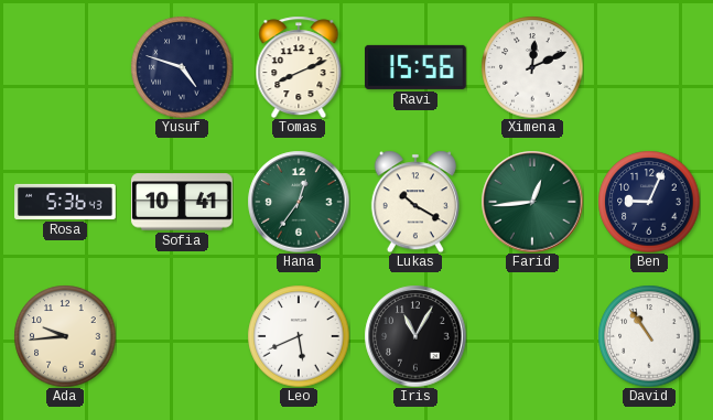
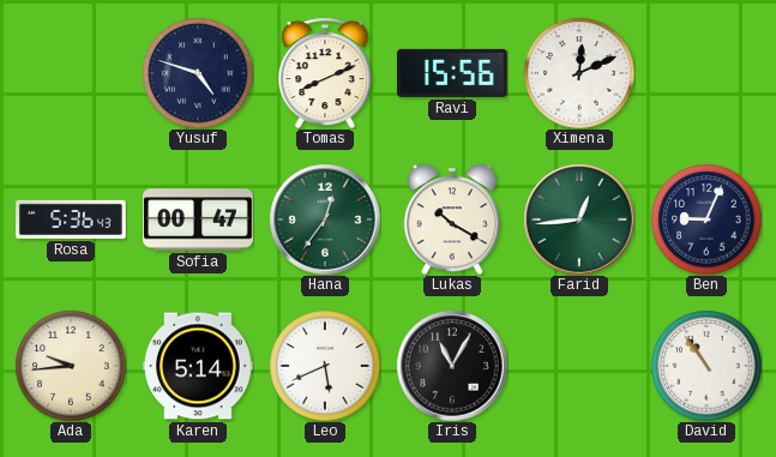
Sofia: 10:41 -> 00:47 (199, 220)
Karen: none -> 5:14 (199, 366)
